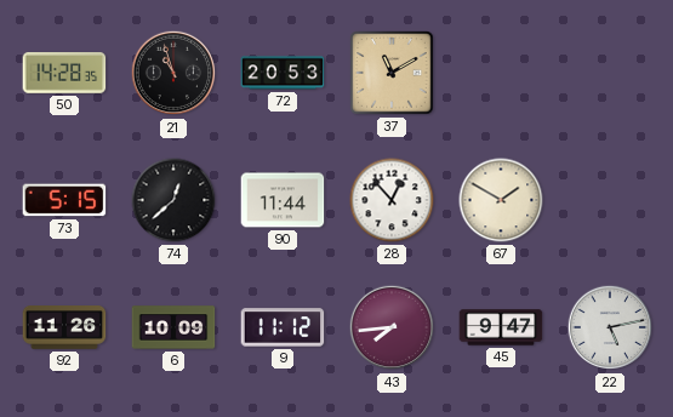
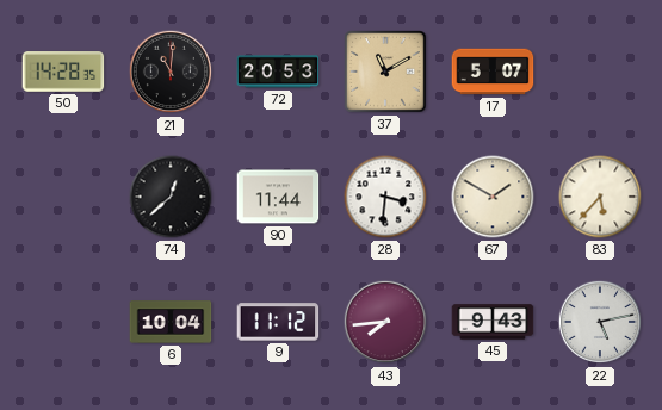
21: 10:57 -> 11:01 (171, 72)
17: none -> 5:07 (493, 72)
73: 5:15 -> none (64, 200)
28: 12:53 -> 3:31 (385, 197)
83: none -> 5:37 (600, 197)
92: 11:26 -> none (64, 329)
6: 10:09 -> 10:04 (171, 322)
45: 9:47 -> 9:43 (493, 322)
